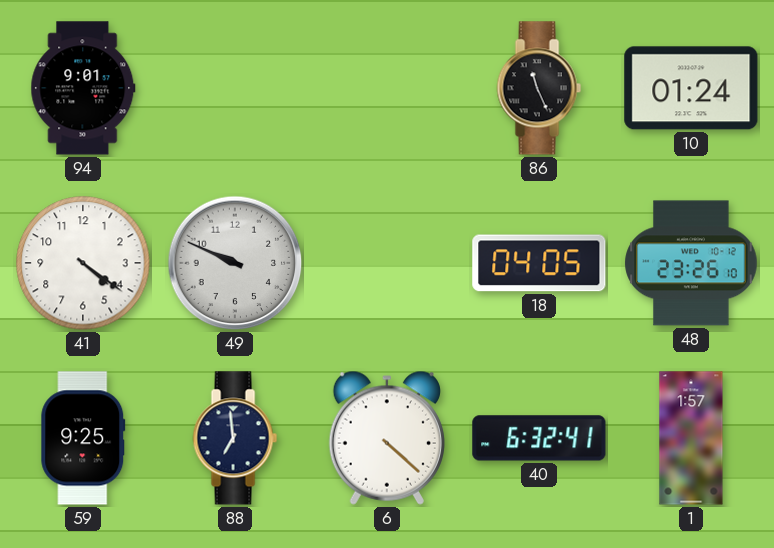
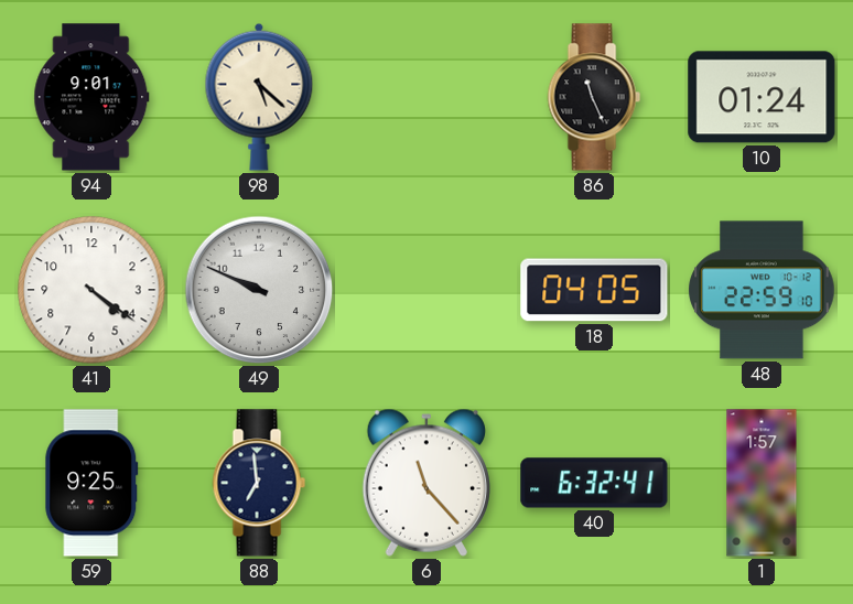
98: none -> 5:22 (259, 97)
48: 23:26 -> 22:59 (762, 290)
6: 4:22 -> 11:23 (427, 483)
